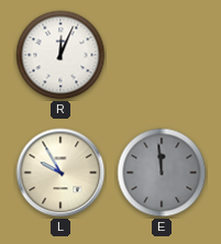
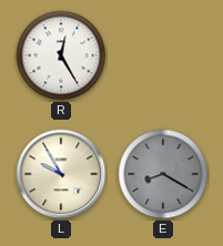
R: 12:04 -> 12:25 (61, 55)
E: 11:59 -> 8:20 (163, 174)
